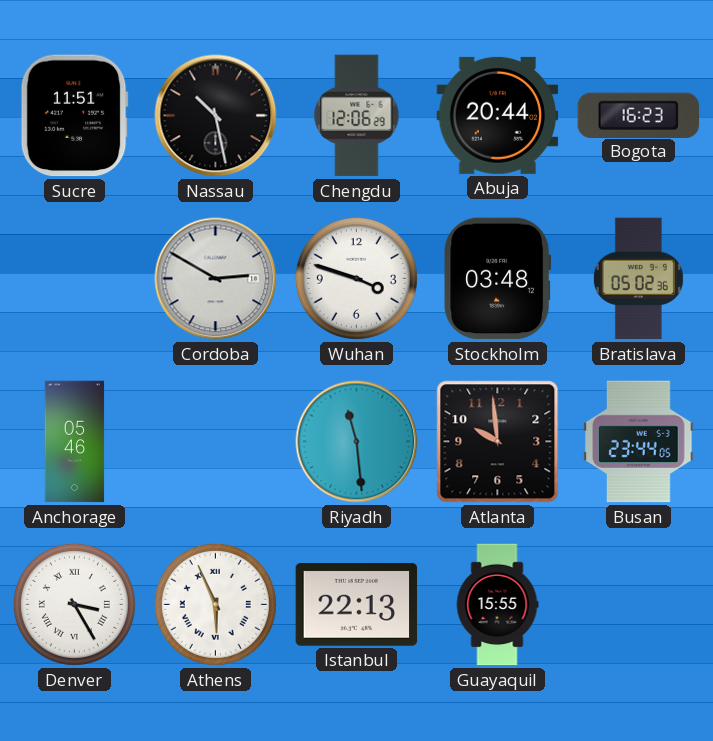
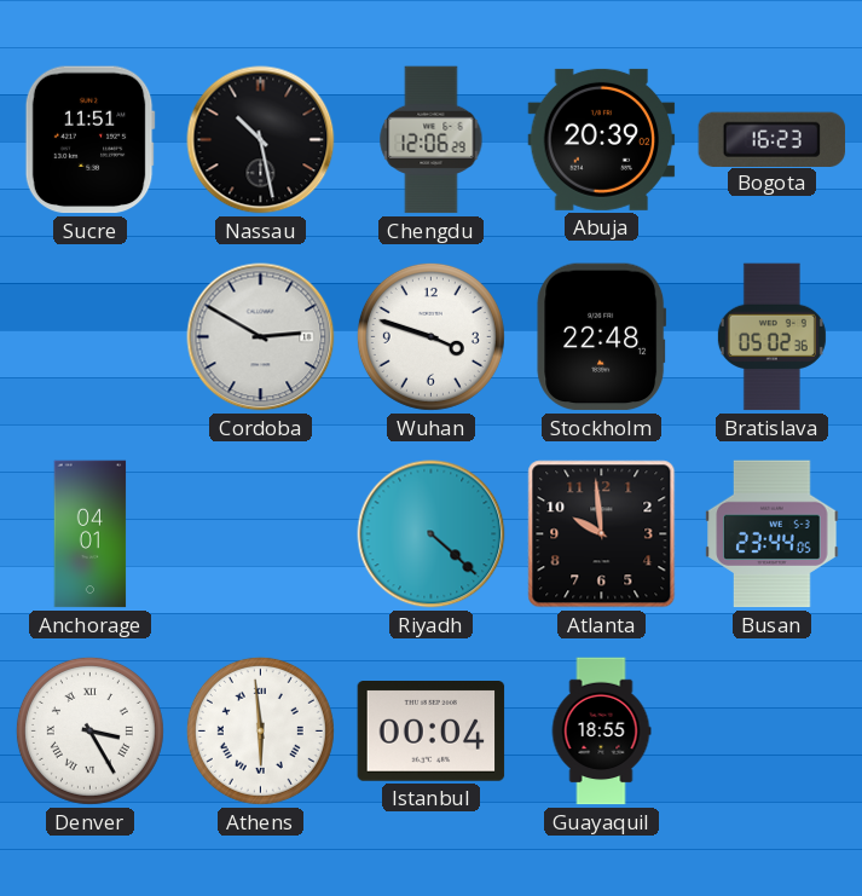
Abuja: 20:44 -> 20:39 (602, 139)
Stockholm: 03:48 -> 22:48 (602, 337)
Anchorage: 05:46 -> 04:01 (91, 534)
Riyadh: 11:29 -> 4:22 (432, 534)
Athens: 5:56 -> 5:59 (260, 730)
Istanbul: 22:13 -> 00:04 (432, 732)
Guayaquil: 15:55 -> 18:55 (601, 732)
